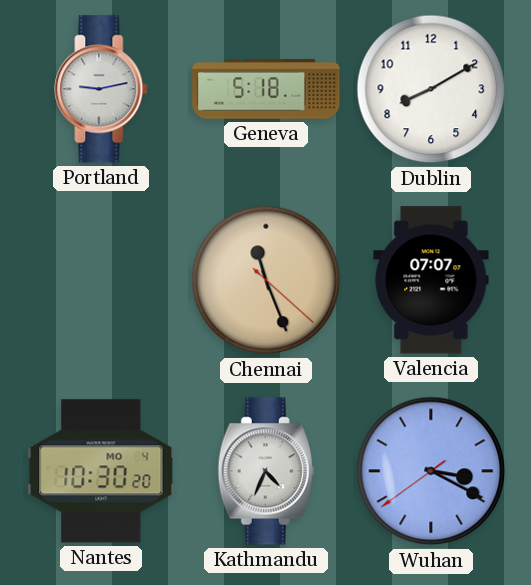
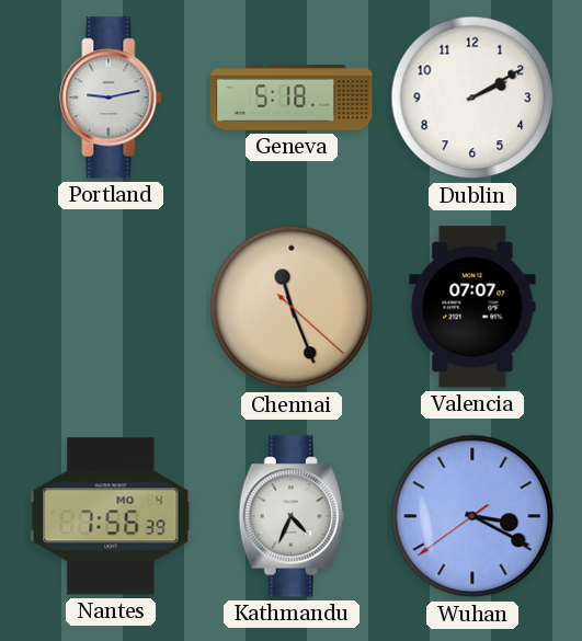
Dublin: 8:10 -> 2:10 (472, 98)
Nantes: 10:30 -> 7:56 (111, 516)
